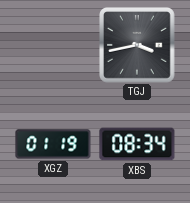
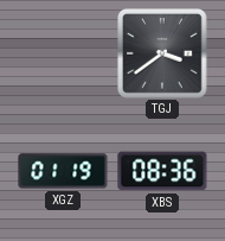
TGJ: 3:43 -> 3:39 (163, 55)
XBS: 08:34 -> 08:36 (162, 171)
